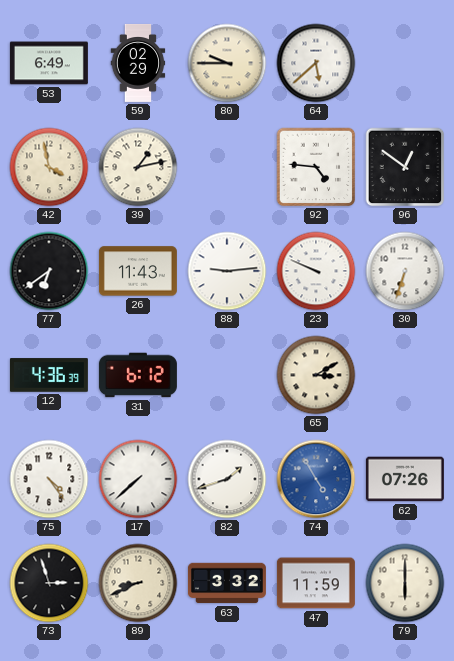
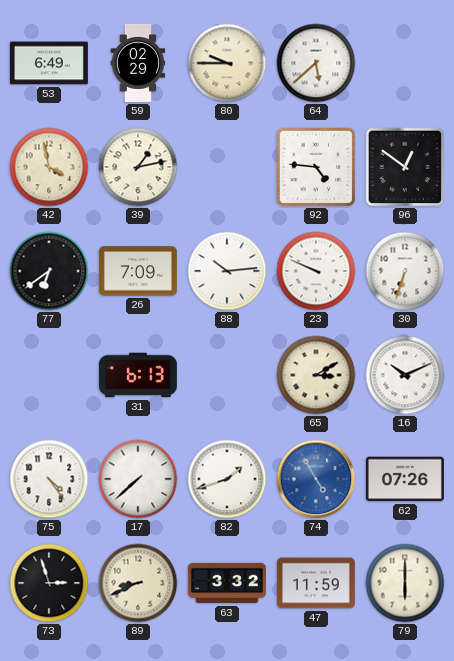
26: 11:43 -> 7:09 (138, 271)
88: 9:14 -> 10:14 (227, 271)
12: 4:36 -> none (49, 375)
31: 6:12 -> 6:13 (138, 375)
16: none -> 10:11 (405, 375)
